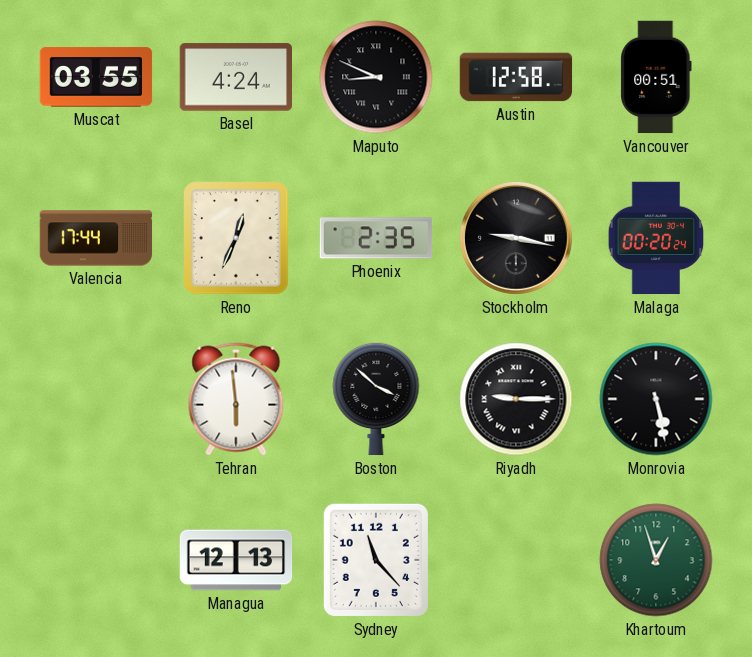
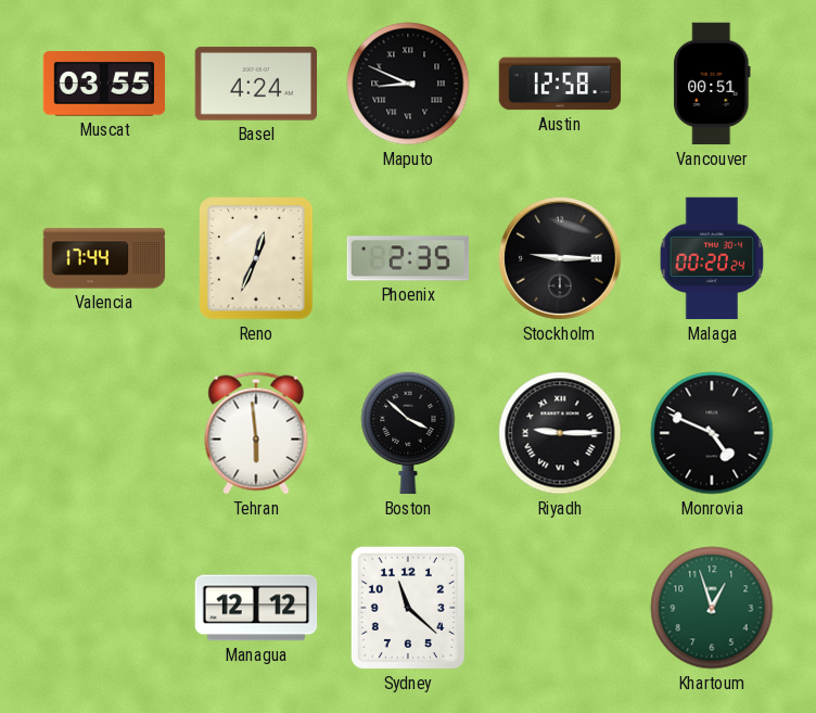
Stockholm: 9:17 -> 9:15 (560, 258)
Monrovia: 5:28 -> 4:49 (712, 433)
Managua: 12:13 -> 12:12 (256, 608)
Sydney: 11:23 -> 11:22 (408, 608)
